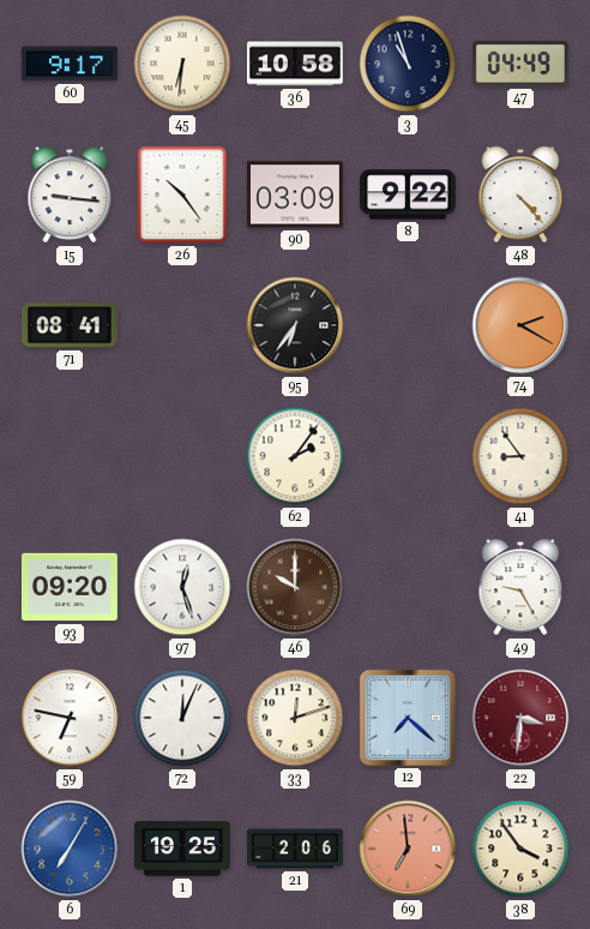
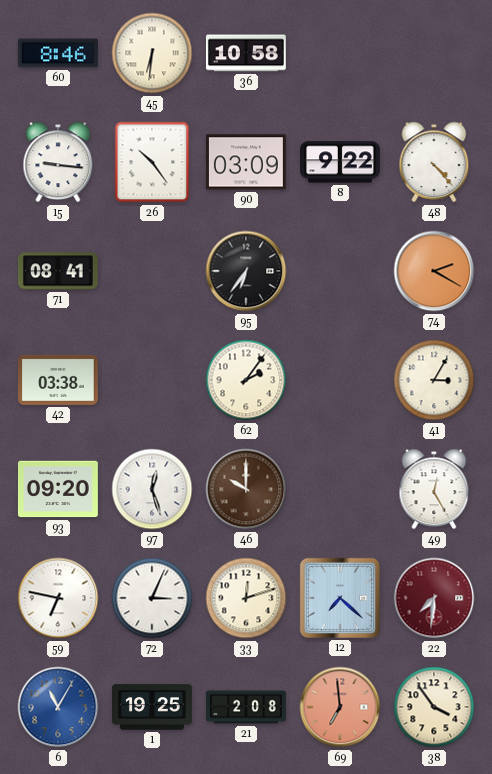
60: 9:17 -> 8:46 (58, 53)
3: 10:57 -> none (408, 64)
47: 04:49 -> none (520, 65)
42: none -> 03:38 (58, 380)
41: 8:54 -> 3:05 (434, 380)
49: 9:25 -> 12:25 (434, 489)
72: 12:04 -> 3:04 (152, 598)
22: 3:31 -> 7:31 (434, 598)
6: 7:05 -> 11:05 (58, 707)
21: 2:06 -> 2:08 (247, 707)
